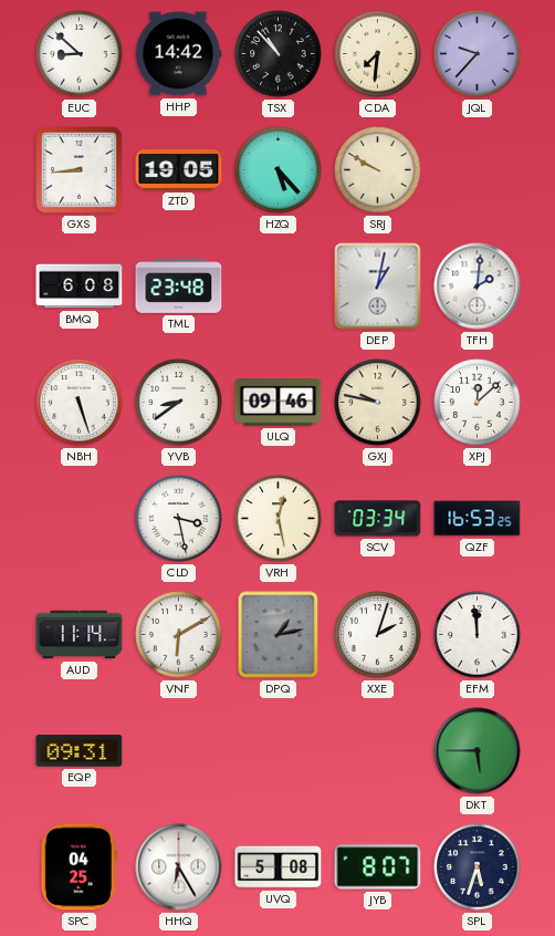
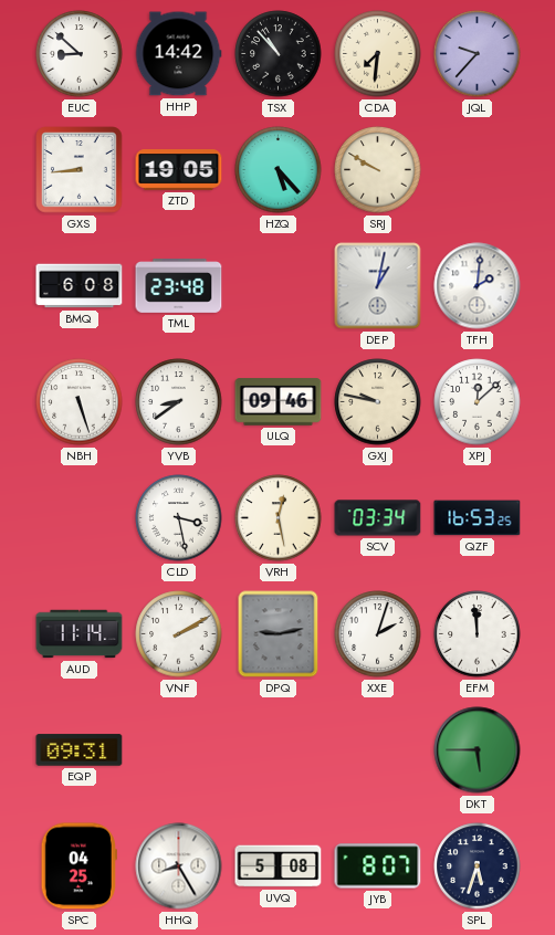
VNF: 6:10 -> 2:10 (179, 634)
DPQ: 1:13 -> 9:13 (279, 634)
HHQ: 6:25 -> 8:25 (179, 866)
